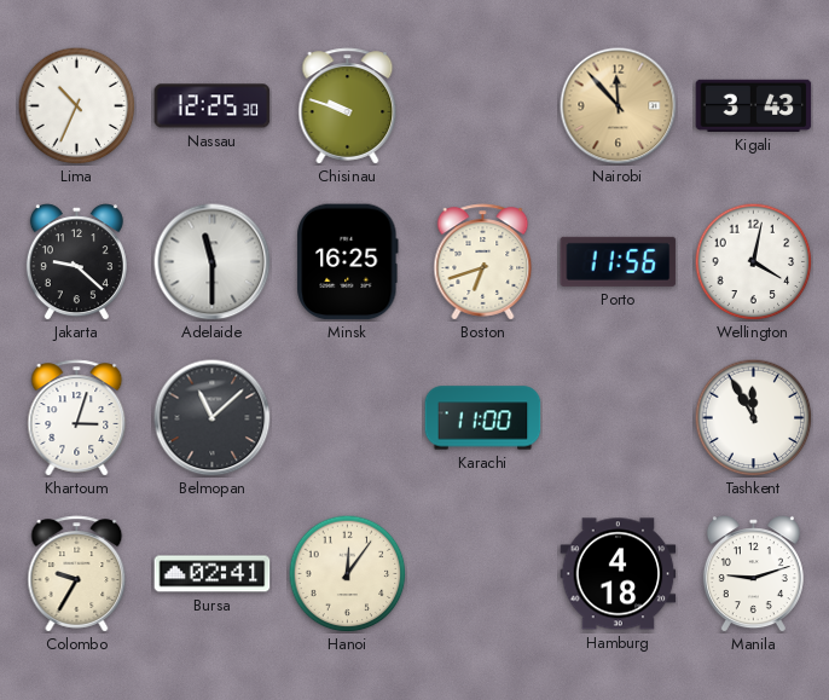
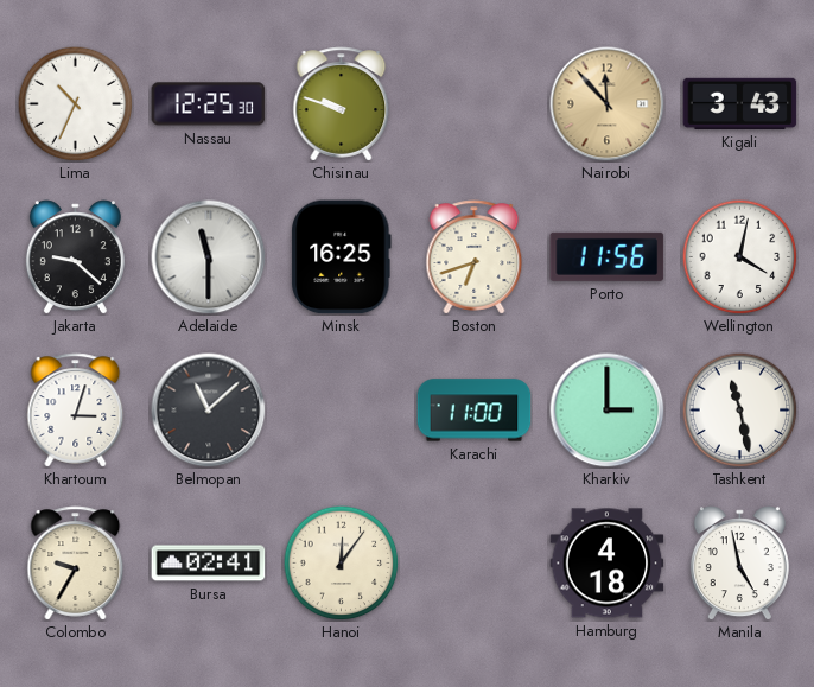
Kharkiv: none -> 3:00 (608, 411)
Tashkent: 11:55 -> 11:28 (739, 409)
Manila: 9:12 -> 4:58 (739, 564)
